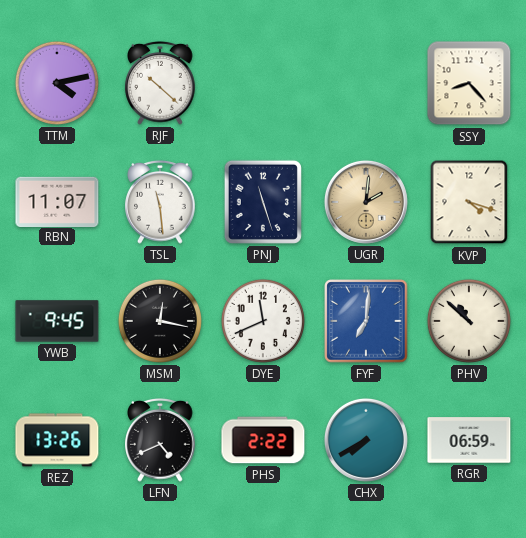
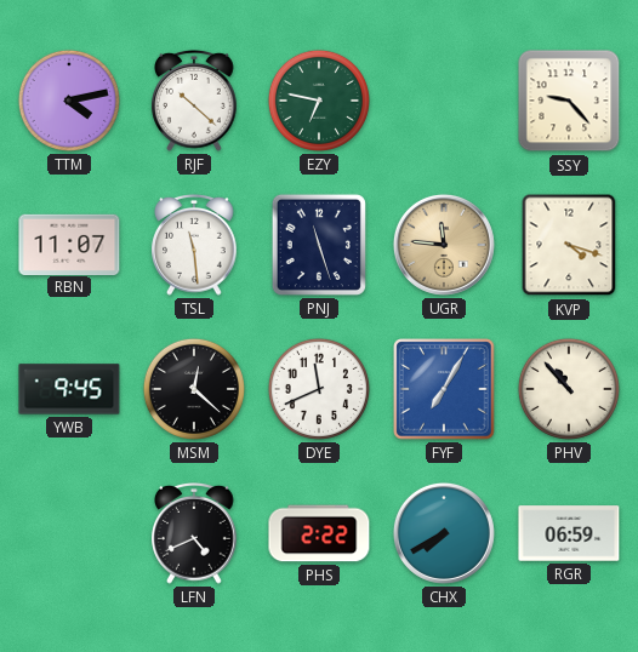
EZY: none -> 6:47 (319, 101)
SSY: 8:23 -> 9:23 (569, 101)
UGR: 2:01 -> 11:46 (444, 245)
MSM: 12:17 -> 12:22 (194, 389)
FYF: 7:01 -> 7:05 (444, 389)
PHV: 10:52 -> 10:53 (569, 389)
REZ: 13:26 -> none (57, 440)
